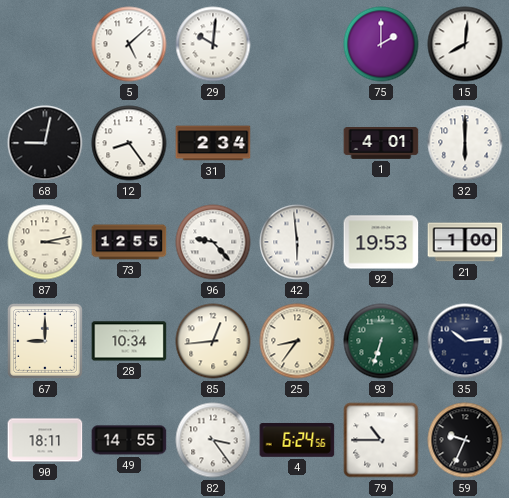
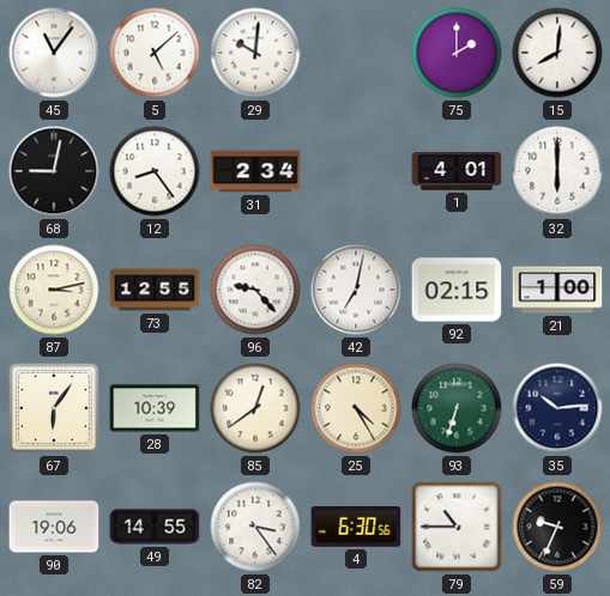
45: none -> 11:06 (54, 53)
42: 5:59 -> 7:02 (356, 290)
92: 19:53 -> 02:15 (457, 290)
67: 9:00 -> 6:06 (54, 408)
28: 10:34 -> 10:39 (155, 408)
85: 12:44 -> 12:39 (255, 408)
25: 8:36 -> 4:25 (356, 408)
90: 18:11 -> 19:06 (54, 527)
4: 6:24 -> 6:30 (356, 527)
